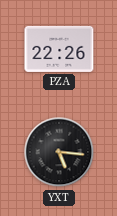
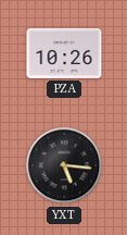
PZA: 22:26 -> 10:26 (64, 53)
